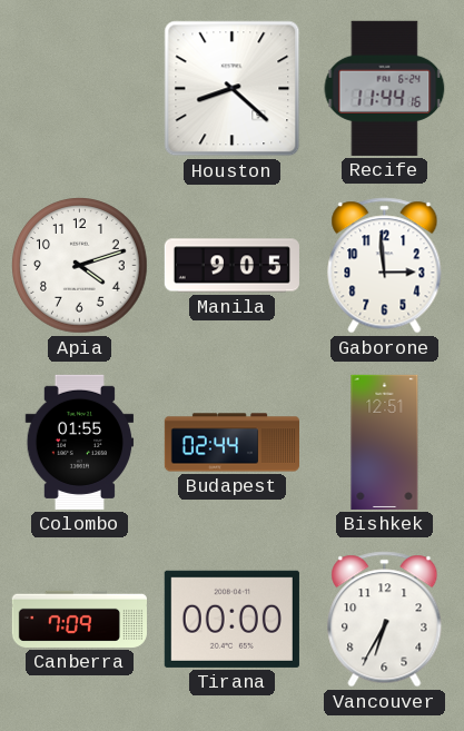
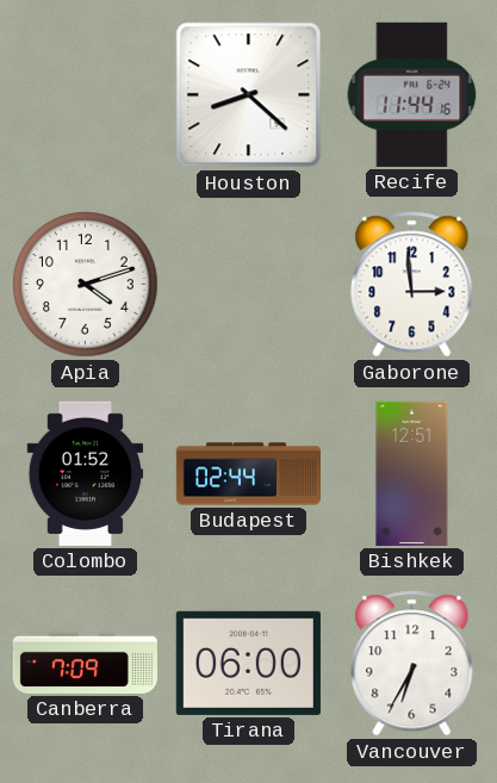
Manila: 9:05 -> none (231, 266)
Colombo: 01:55 -> 01:52 (86, 473)
Tirana: 00:00 -> 06:00 (248, 663)
